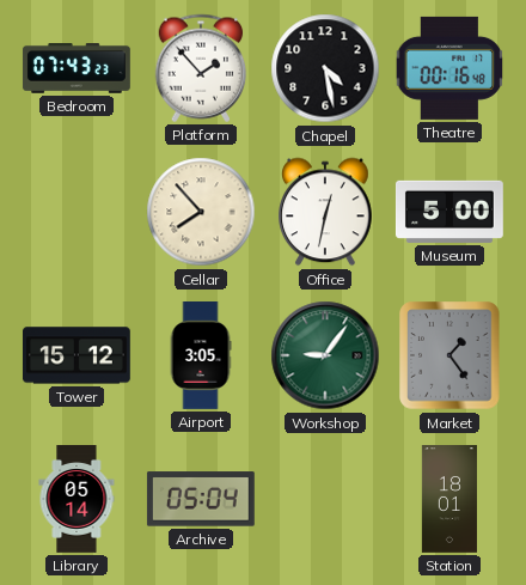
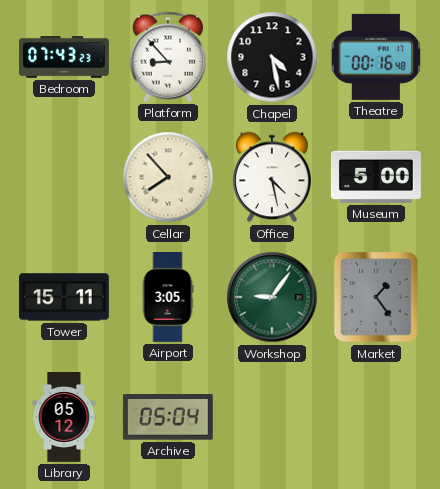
Platform: 1:53 -> 8:53 (168, 57)
Office: 12:32 -> 4:28 (273, 177)
Tower: 15:12 -> 15:11 (64, 297)
Library: 05:14 -> 05:12 (64, 418)
Station: 18:01 -> none (449, 500)
